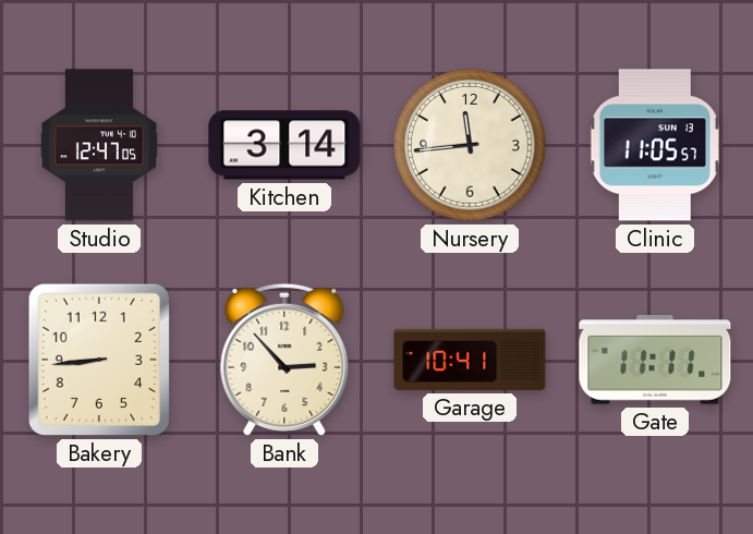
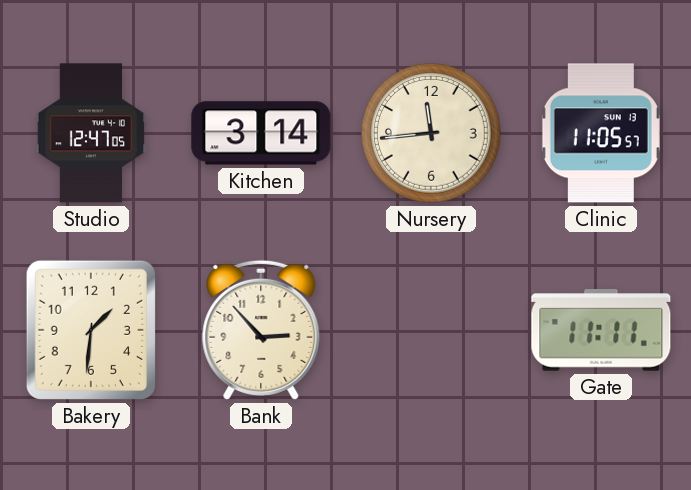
Bakery: 8:44 -> 1:31 (91, 330)
Garage: 10:41 -> none (470, 360)
